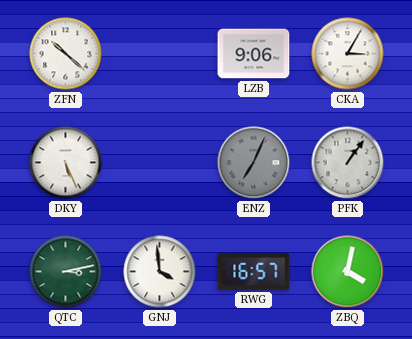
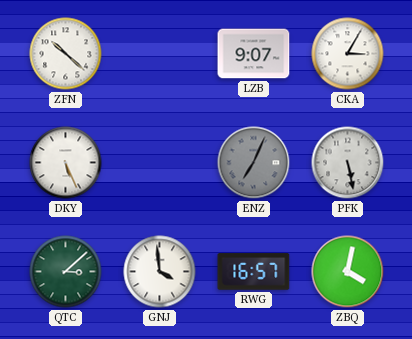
LZB: 9:06 -> 9:07 (254, 54)
PFK: 1:06 -> 5:28 (348, 163)
QTC: 3:13 -> 3:08 (66, 272)
